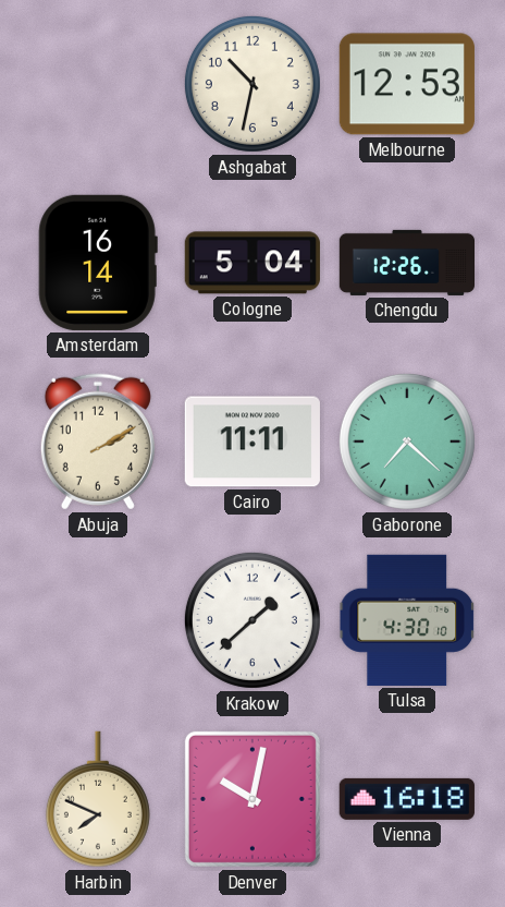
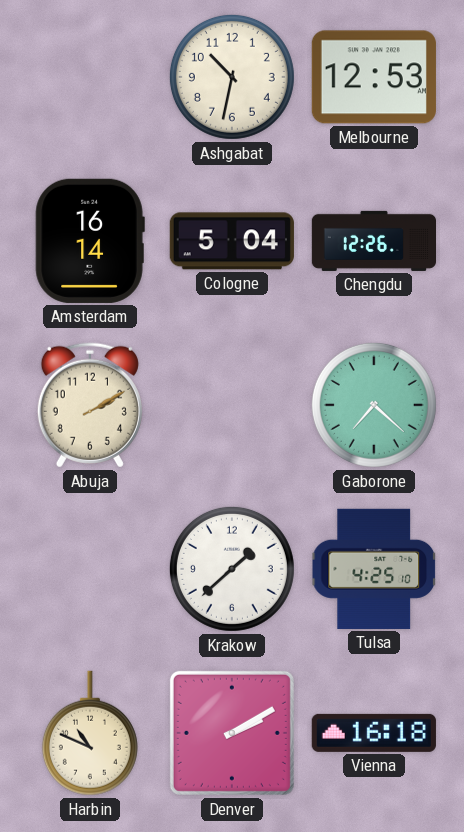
Cairo: 11:11 -> none (253, 442)
Tulsa: 4:30 -> 4:25 (374, 569)
Harbin: 7:49 -> 10:49 (90, 733)
Denver: 10:02 -> 2:10 (232, 733)
